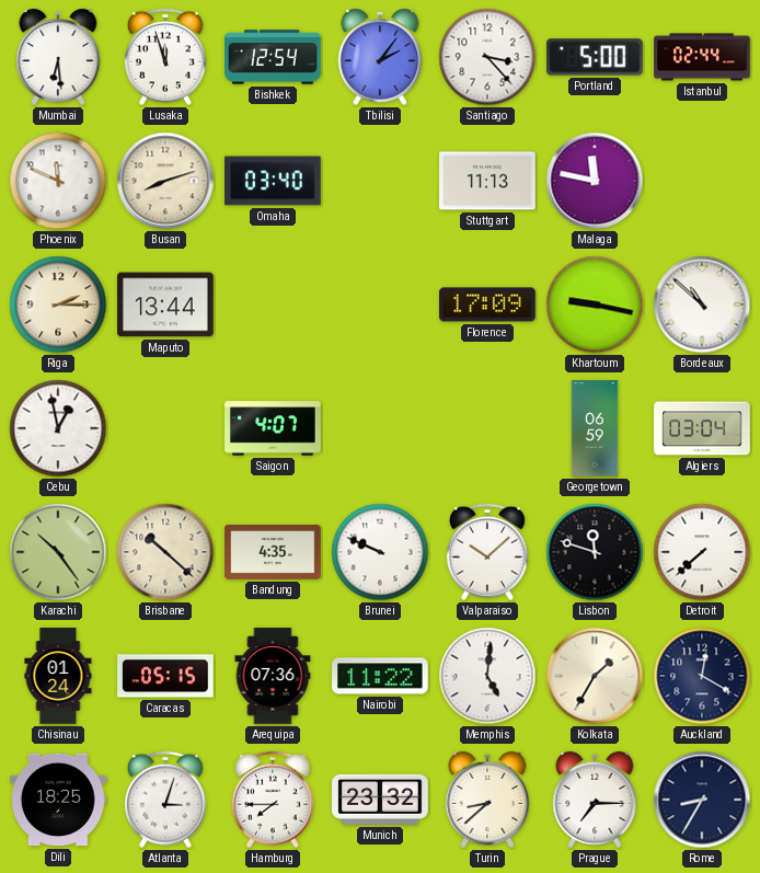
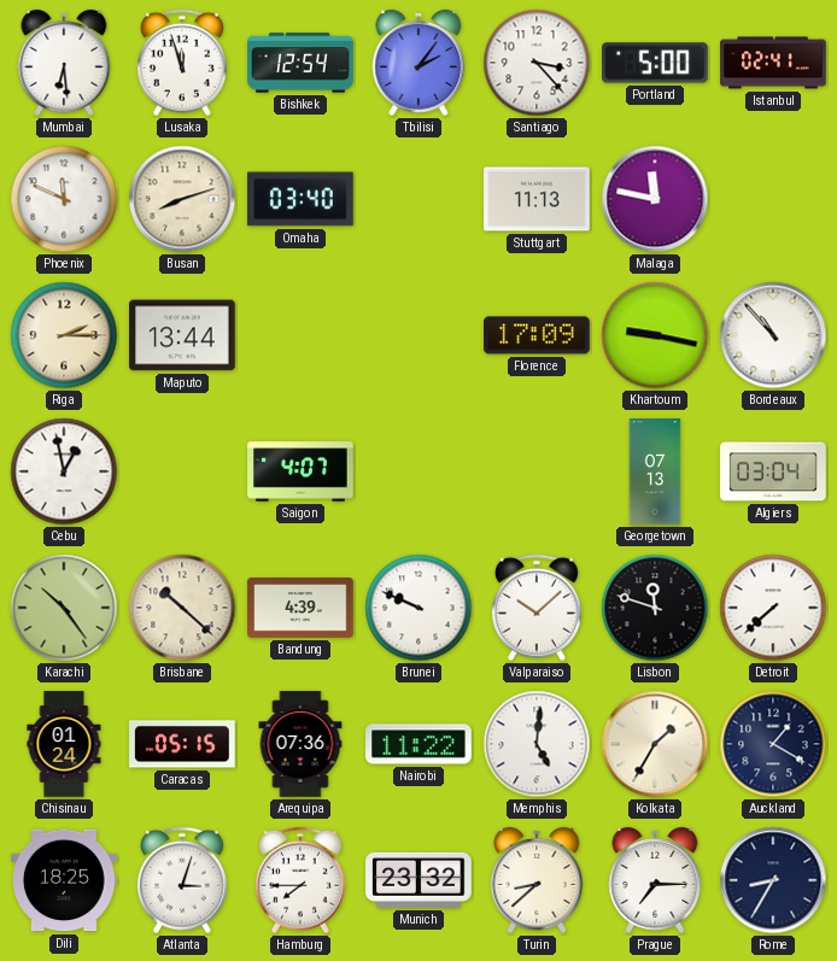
Istanbul: 02:44 -> 02:41 (773, 63)
Bordeaux: 10:52 -> 10:53 (773, 335)
Georgetown: 06:59 -> 07:13 (655, 471)
Bandung: 4:35 -> 4:39 (300, 609)
Auckland: 12:20 -> 1:20 (773, 744)
